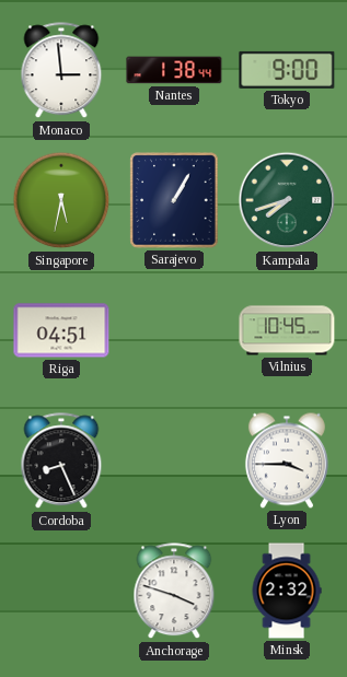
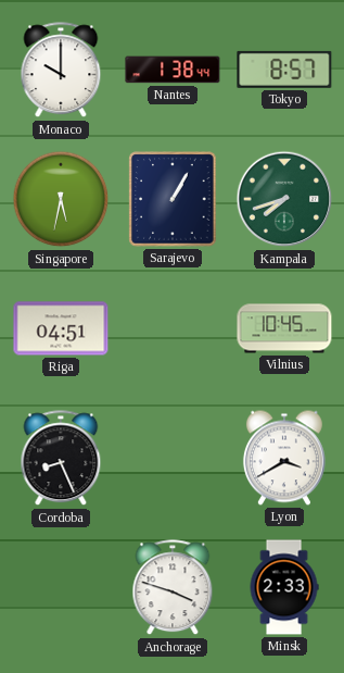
Monaco: 2:59 -> 10:00 (61, 71)
Tokyo: 9:00 -> 8:57 (284, 70)
Lyon: 3:45 -> 3:40 (284, 458)
Minsk: 2:32 -> 2:33 (284, 587)
